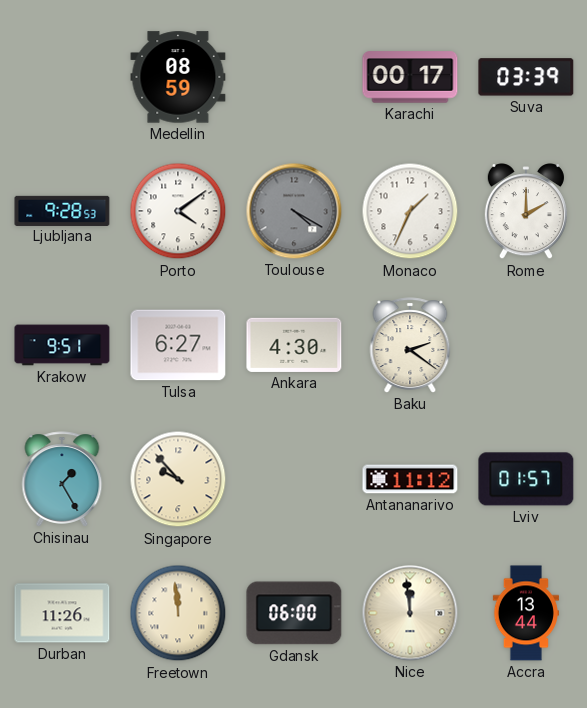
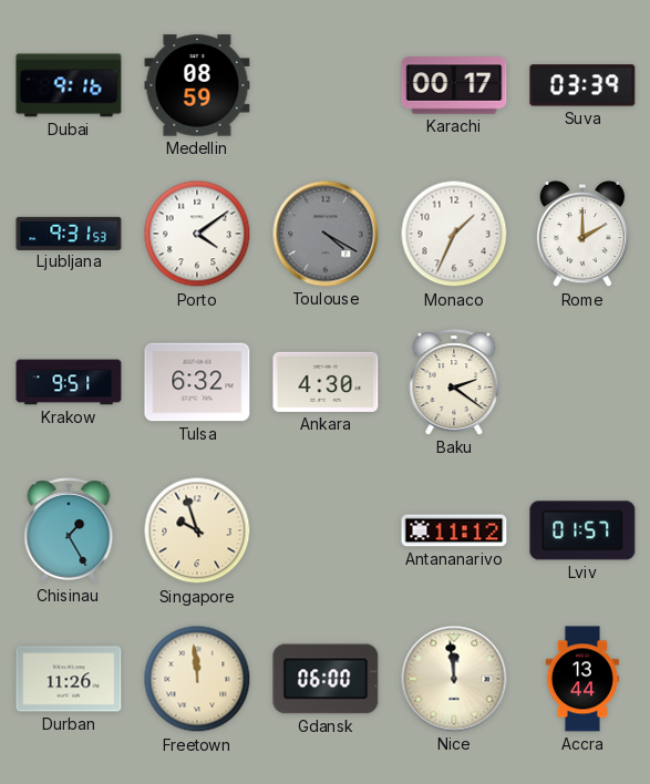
Dubai: none -> 9:16 (69, 85)
Ljubljana: 9:28 -> 9:31 (69, 233)
Tulsa: 6:27 -> 6:32 (197, 382)
Singapore: 9:53 -> 9:57 (197, 530)
